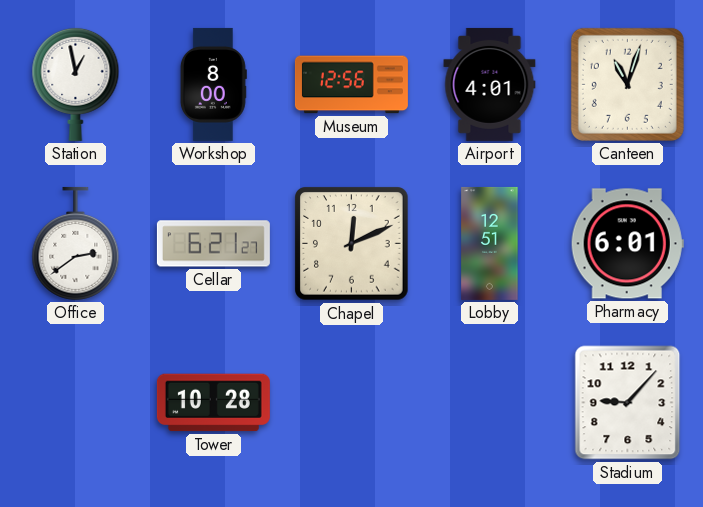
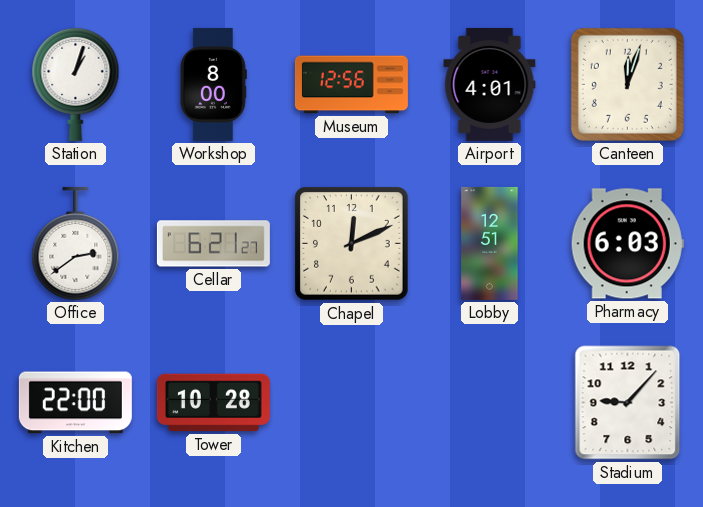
Station: 12:58 -> 1:03 (76, 84)
Canteen: 11:03 -> 12:03 (627, 84)
Pharmacy: 6:01 -> 6:03 (627, 244)
Kitchen: none -> 22:00 (75, 403)
